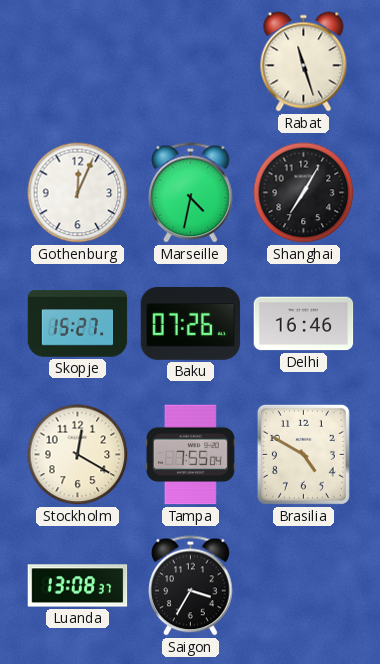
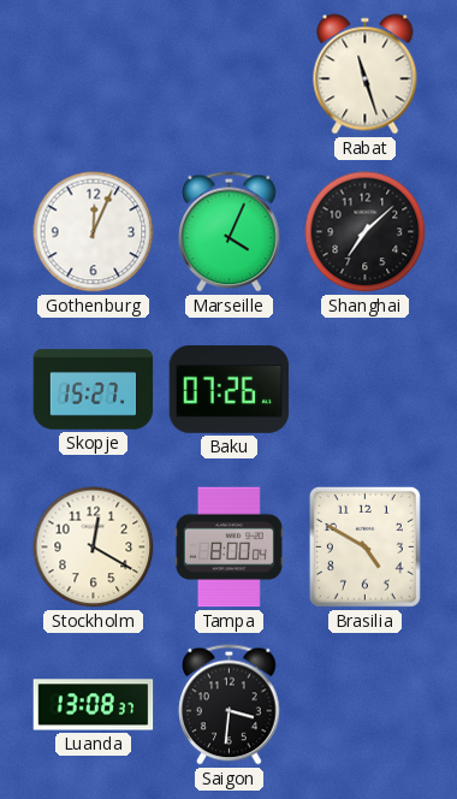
Marseille: 4:32 -> 4:04 (230, 232)
Shanghai: 7:05 -> 7:08 (366, 232)
Delhi: 16:46 -> none (304, 324)
Tampa: 7:55 -> 8:00 (228, 548)
Saigon: 3:35 -> 3:31 (230, 705)
